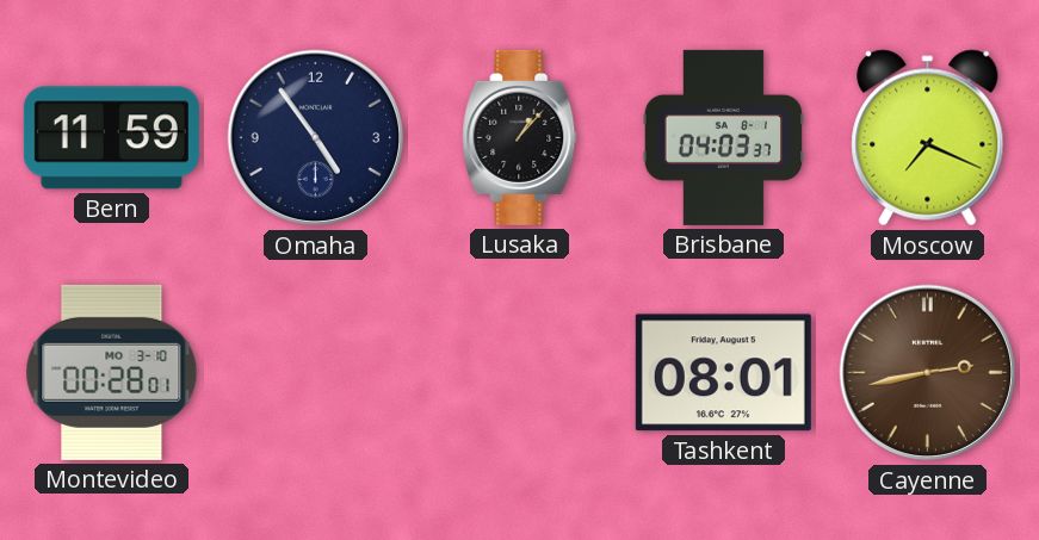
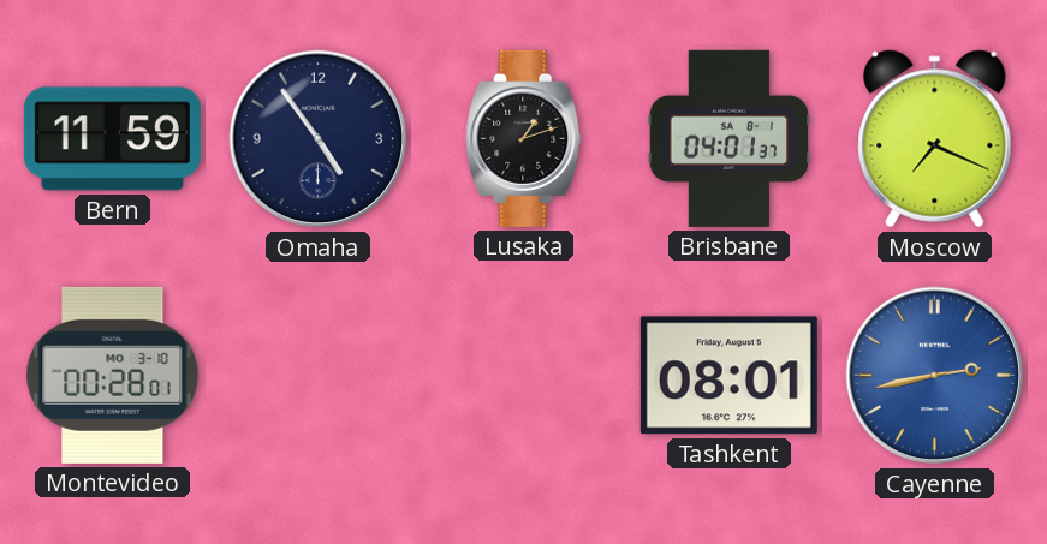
Lusaka: 1:07 -> 1:12 (524, 138)
Brisbane: 04:03 -> 04:01 (730, 138)
Cayenne dial: brown -> blue (935, 376)
